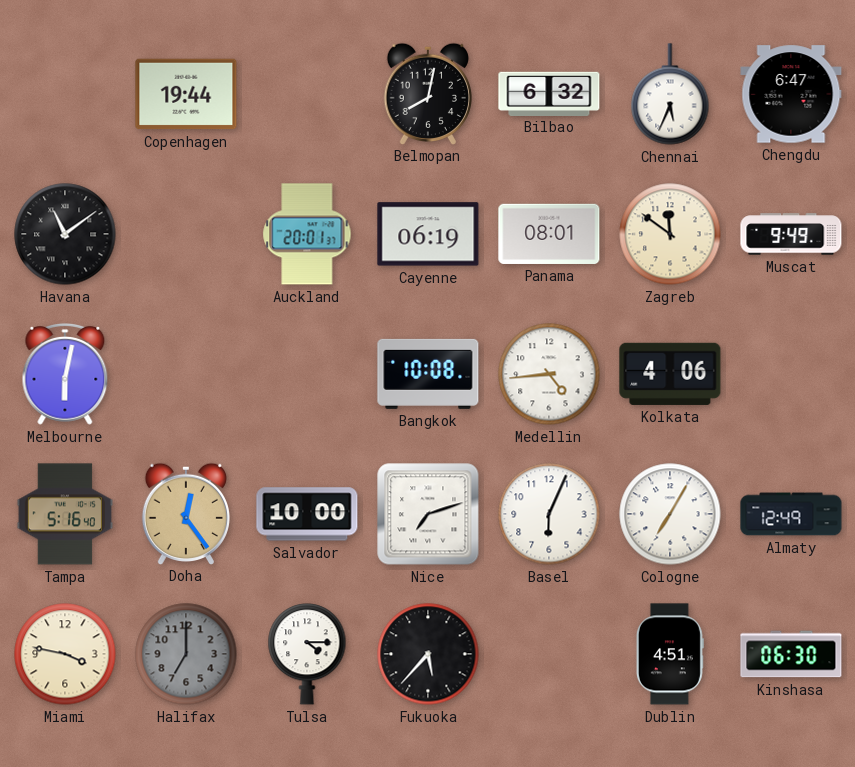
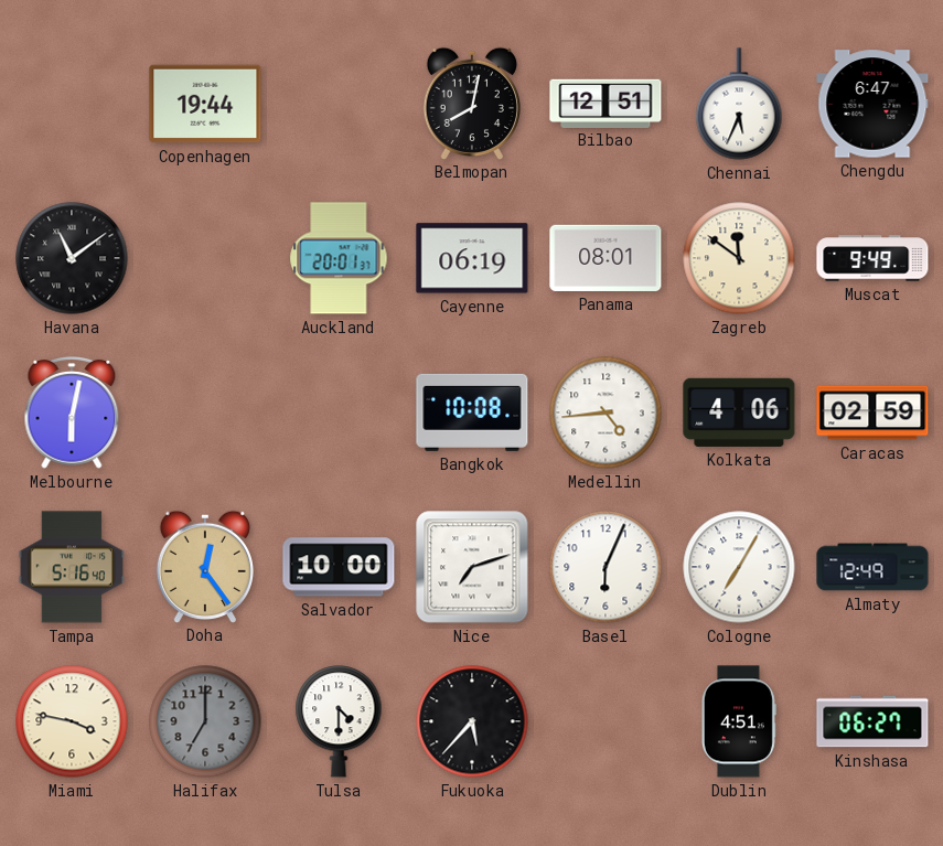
Bilbao: 6:32 -> 12:51 (606, 103)
Caracas: none -> 02:59 (872, 413)
Tulsa: 4:15 -> 4:30 (339, 721)
Kinshasa: 06:30 -> 06:27 (872, 721)
